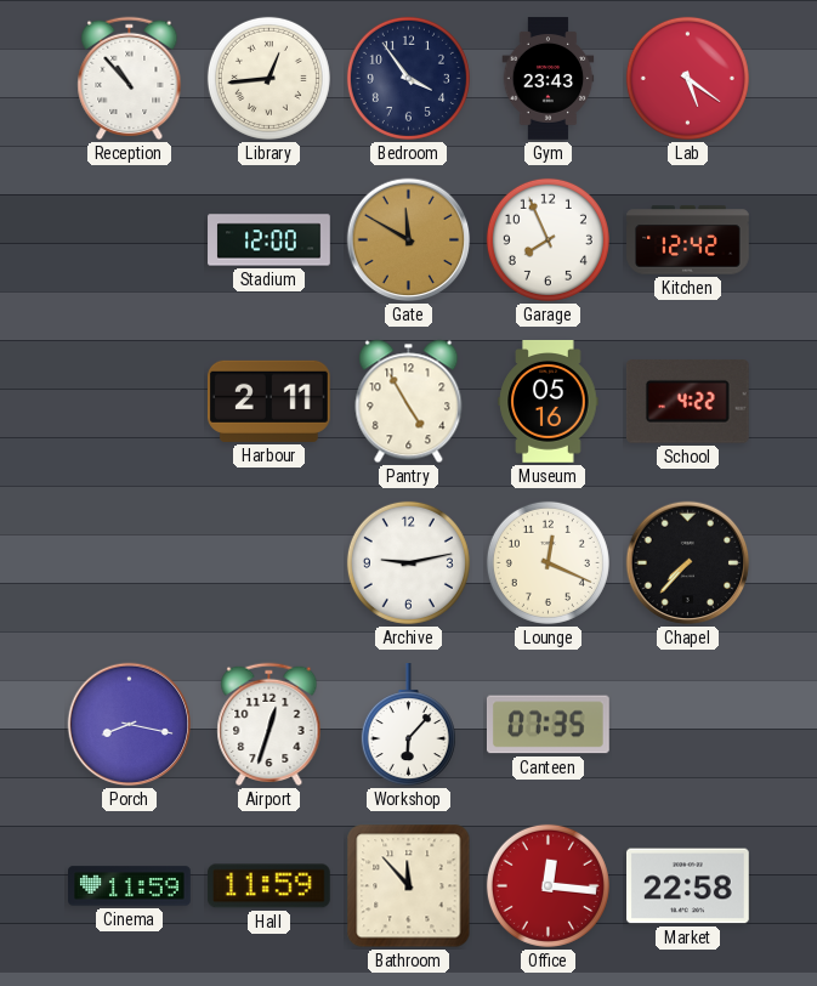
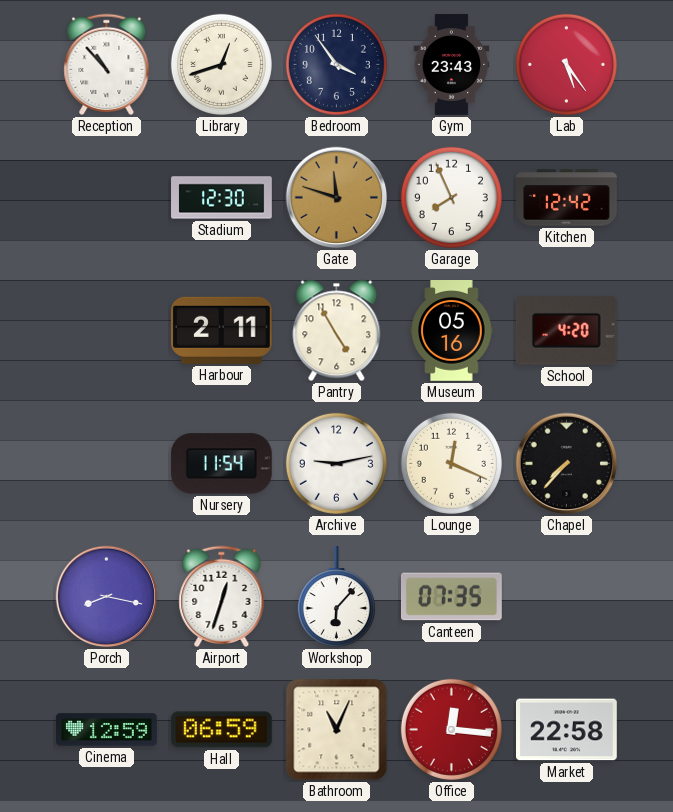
Library: 12:44 -> 12:42 (221, 64)
Lab: 5:21 -> 5:24 (566, 64)
Stadium: 12:00 -> 12:30 (222, 198)
Gate: 11:50 -> 11:48 (337, 198)
School: 4:22 -> 4:20 (566, 331)
Nursery: none -> 11:54 (221, 464)
Cinema: 11:59 -> 12:59 (107, 730)
Hall: 11:59 -> 06:59 (221, 730)
Bathroom: 11:53 -> 11:04 (337, 730)
